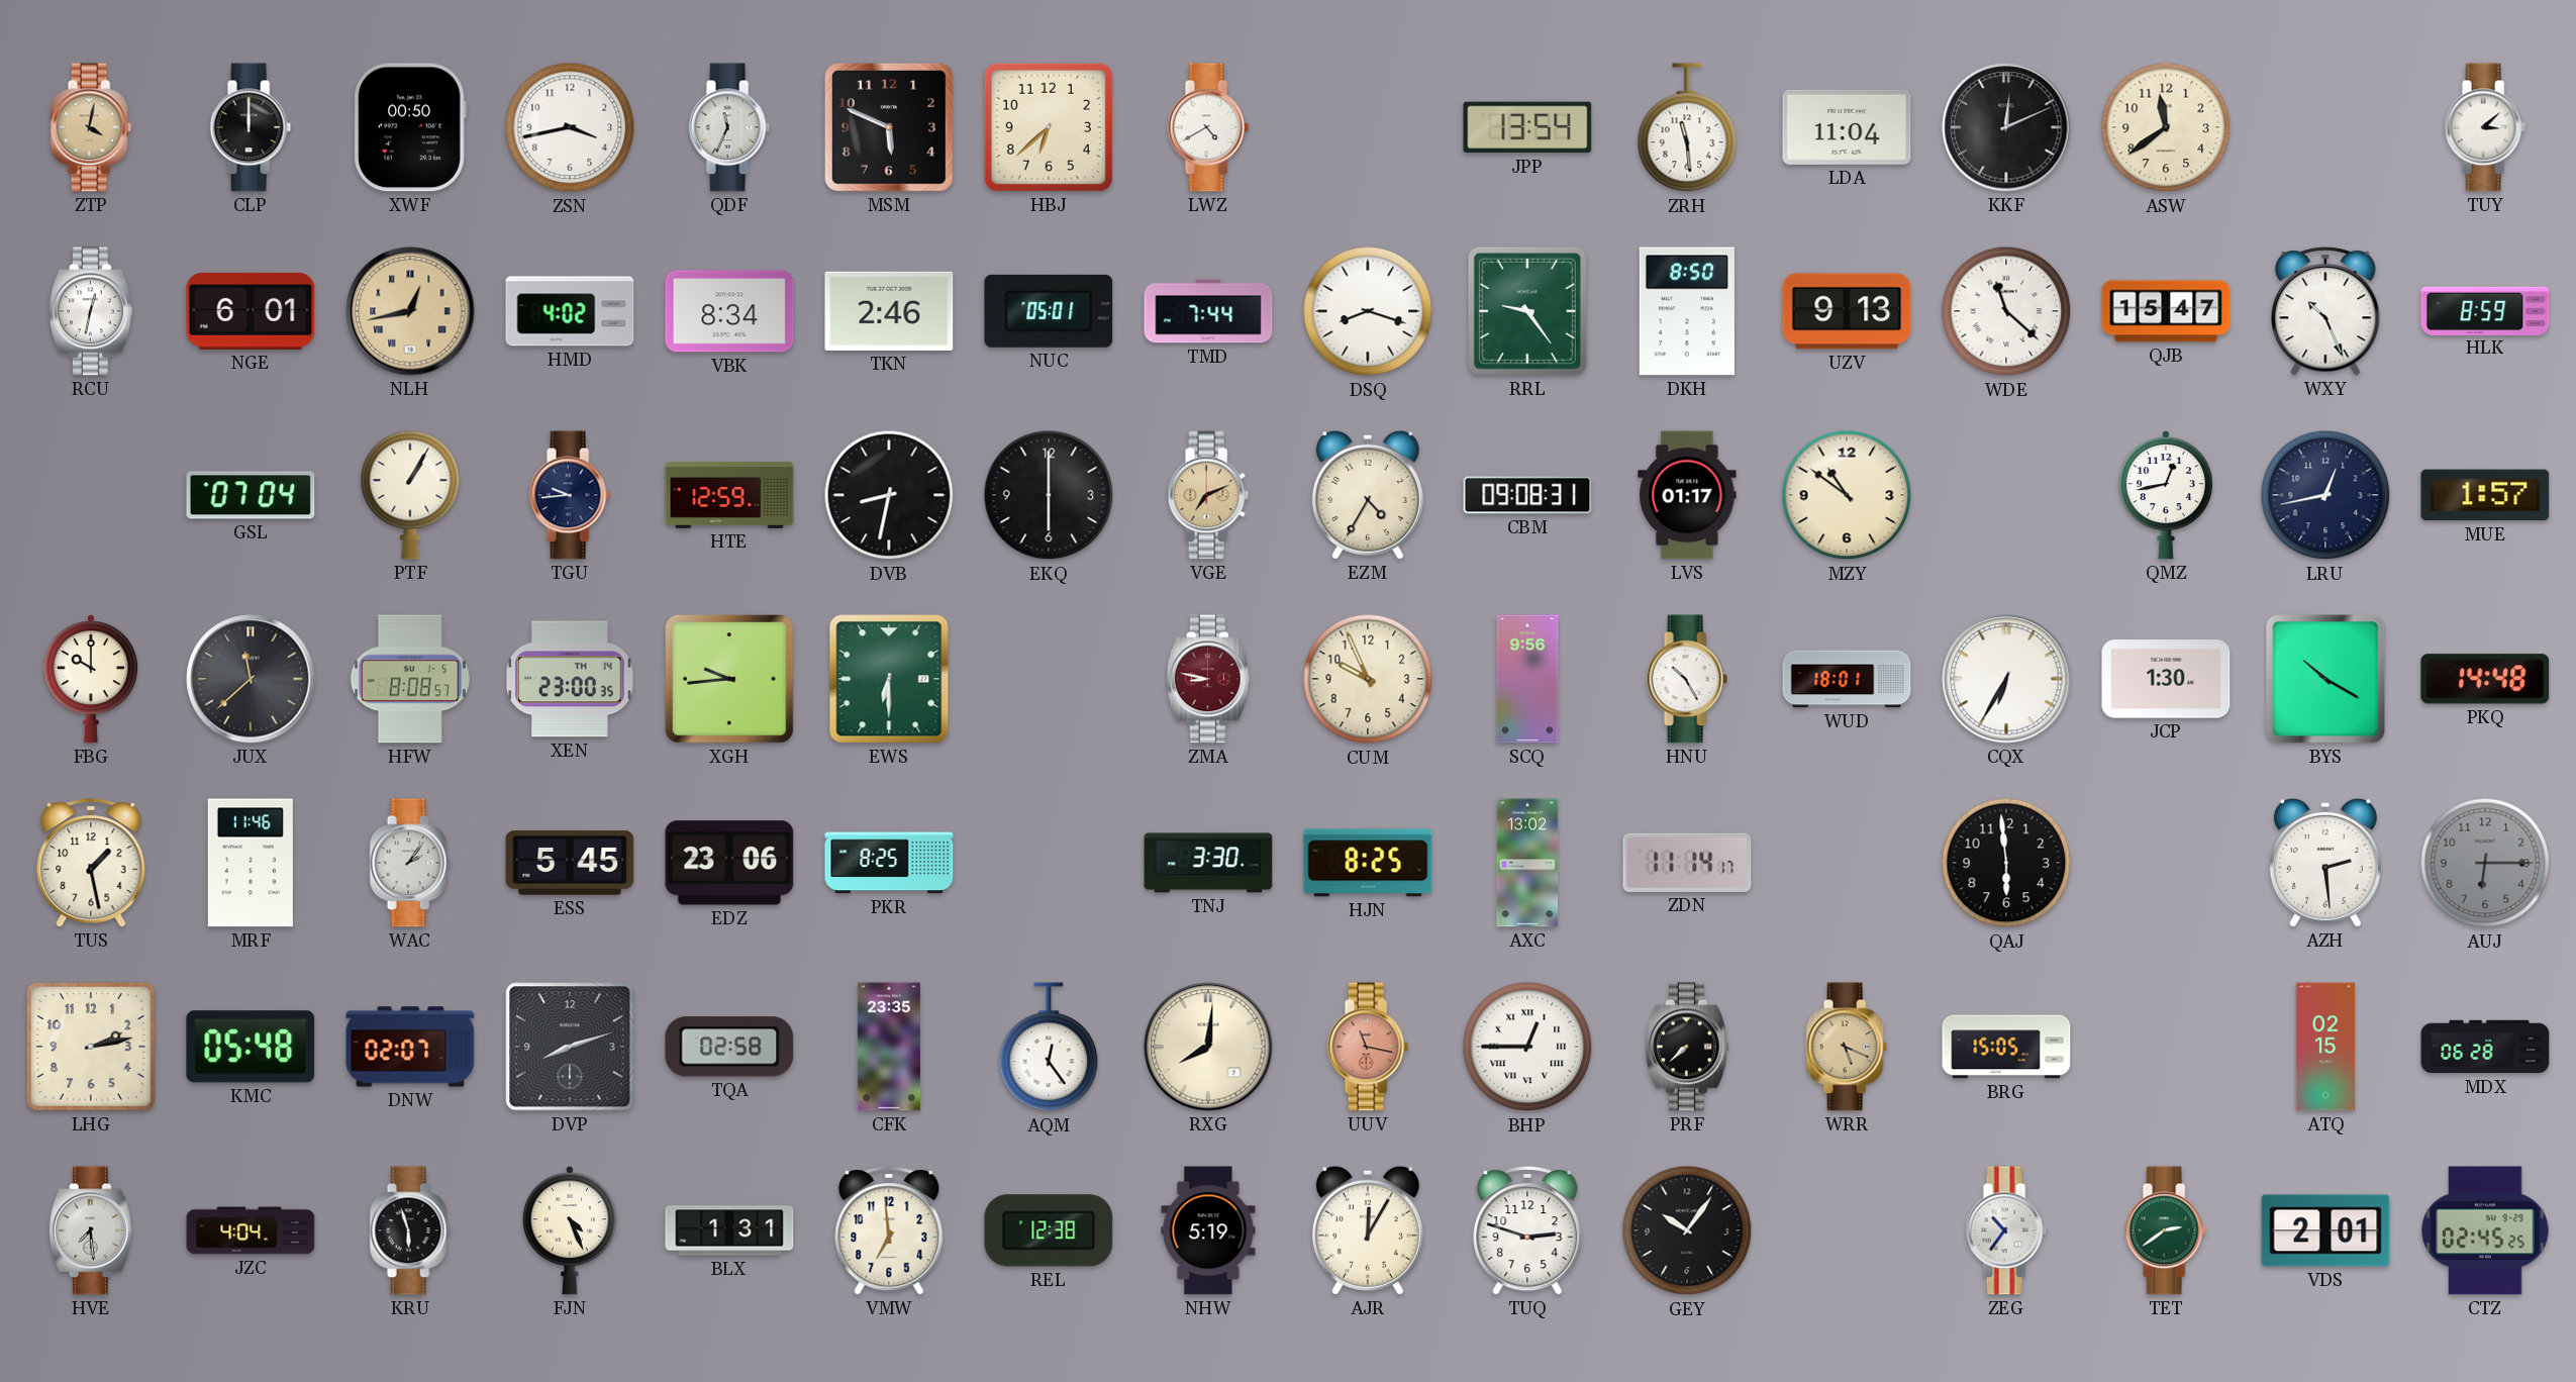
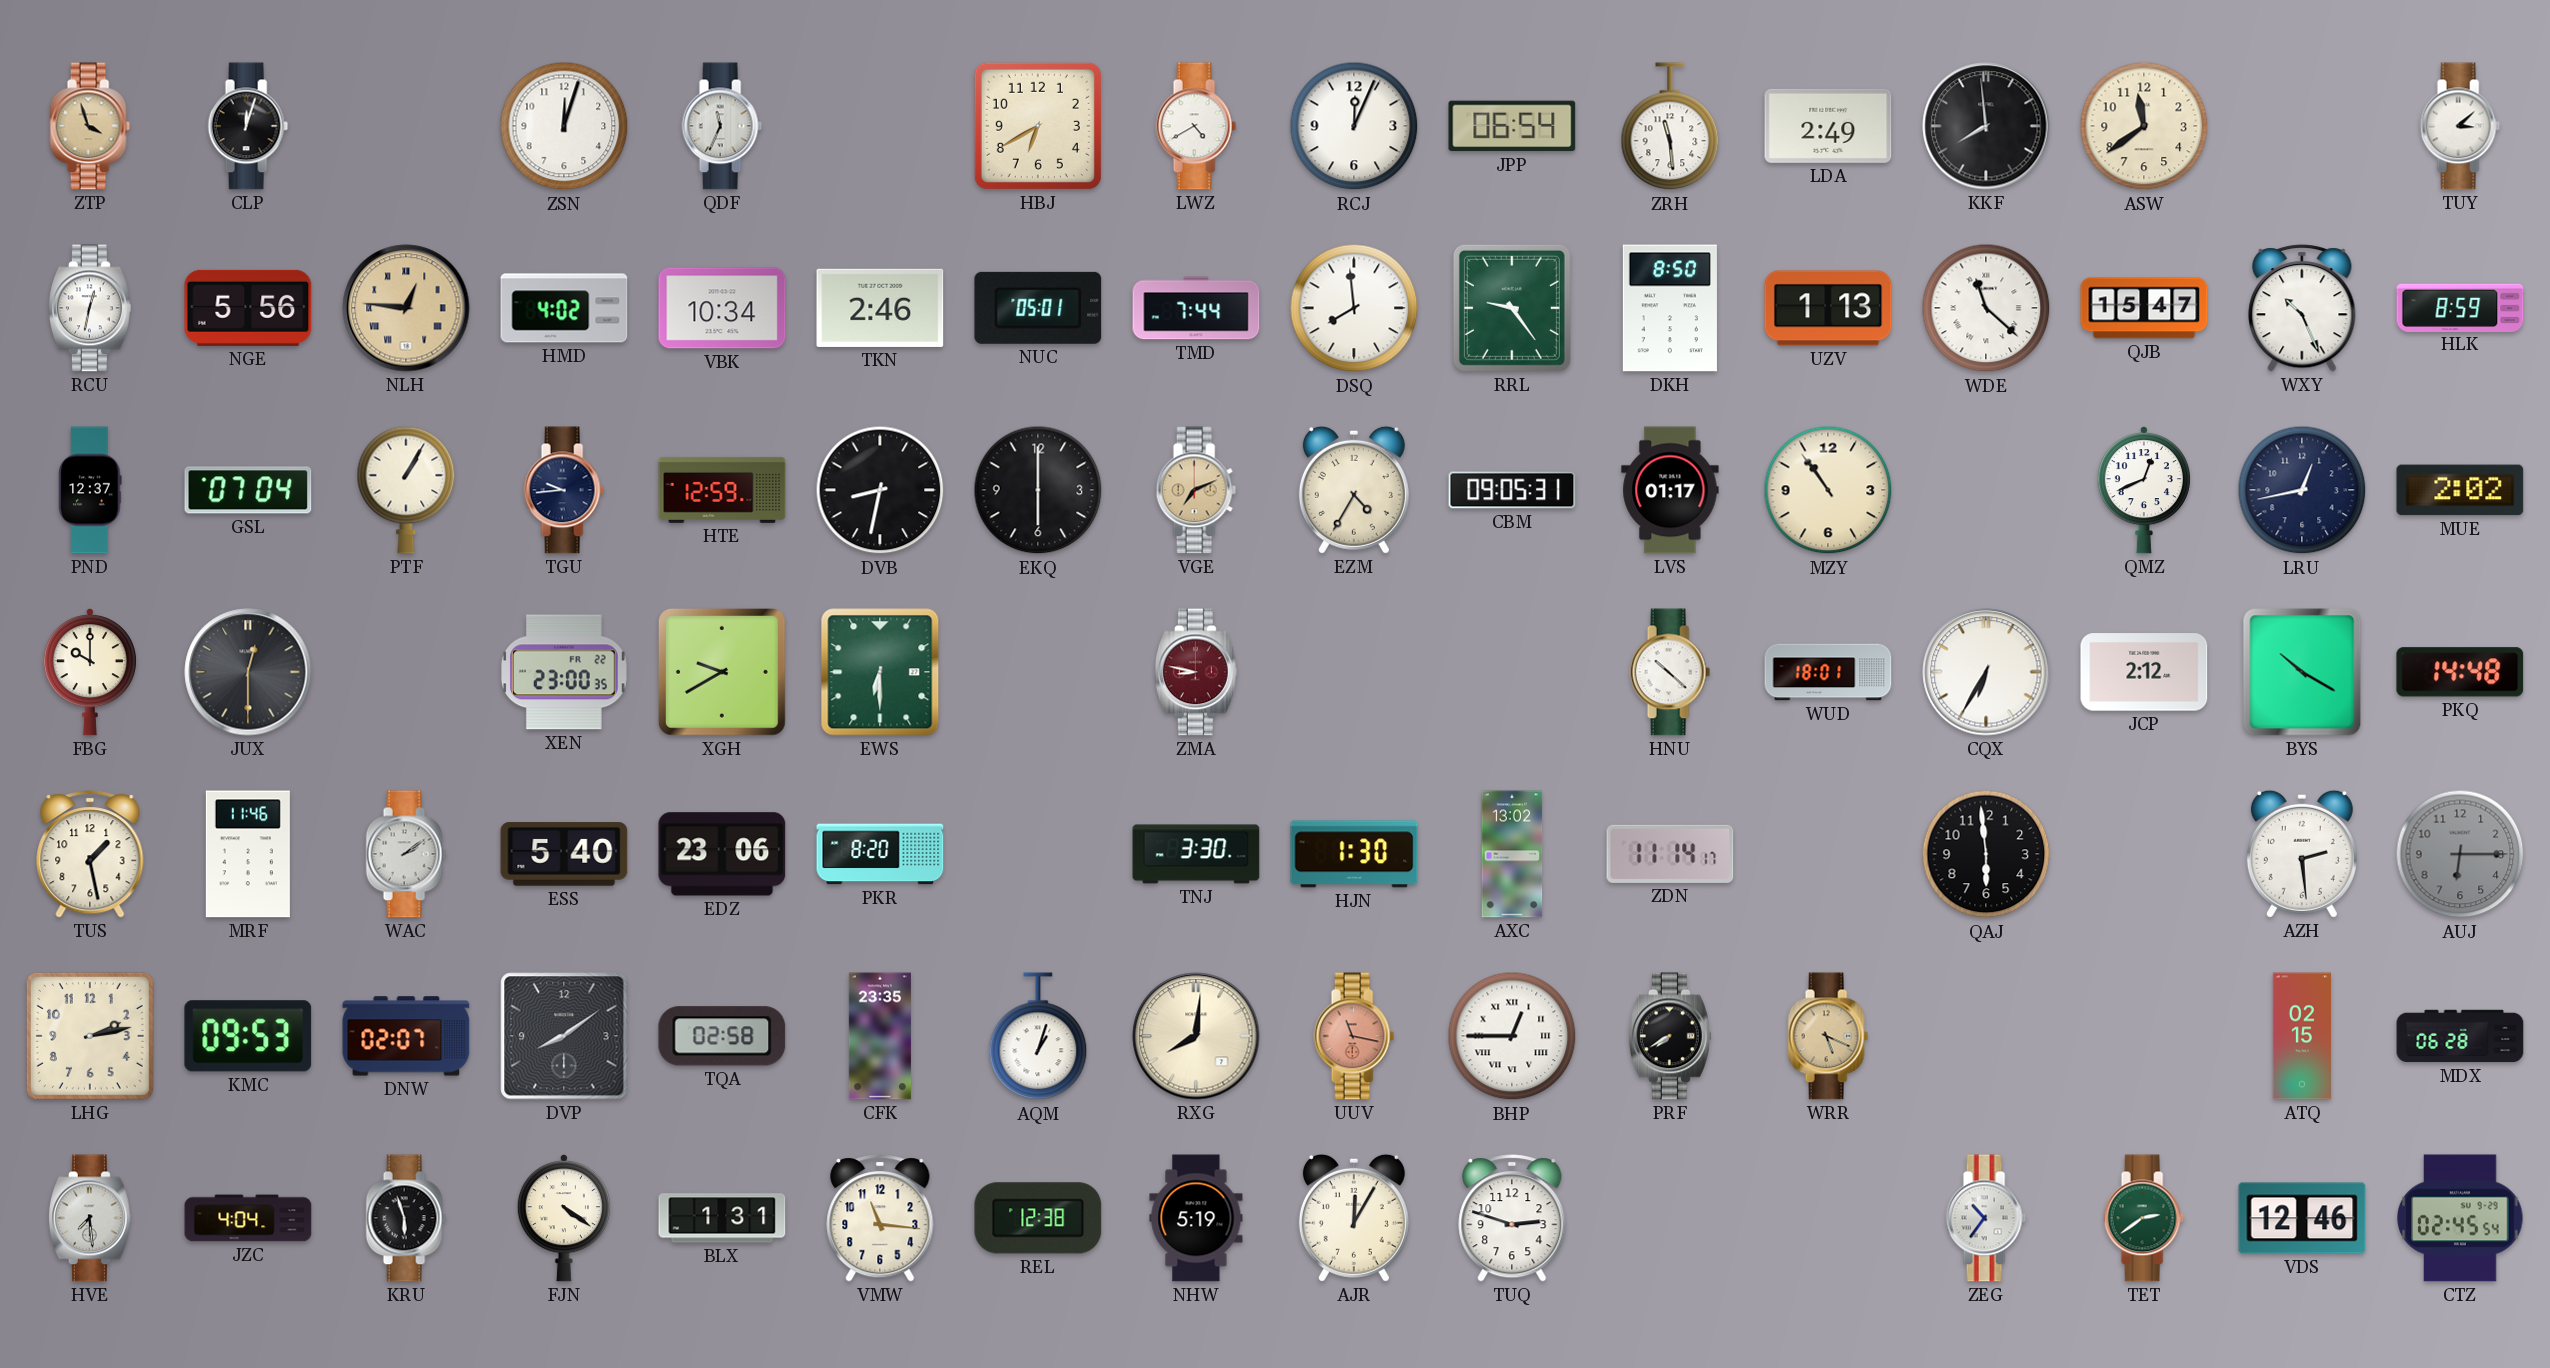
ZTP: 4:02 -> 3:57 (90, 126)
CLP: 12:00 -> 12:03 (248, 126)
XWF: 00:50 -> none (410, 127)
ZSN: 3:43 -> 12:03 (564, 126)
MSM: 5:49 -> none (889, 127)
HBJ: 6:38 -> 6:40 (1038, 126)
RCJ: none -> 12:04 (1354, 126)
JPP: 13:54 -> 06:54 (1512, 126)
LDA: 11:04 -> 2:49 (1828, 126)
KKF: 12:11 -> 7:59 (1986, 126)
NGE: 6:01 -> 5:56 (248, 308)
NLH: 12:43 -> 12:46 (406, 308)
VBK: 8:34 -> 10:34 (722, 308)
DSQ: 8:18 -> 7:59 (1354, 308)
UZV: 9:13 -> 1:13 (1828, 308)
PND: none -> 12:37 (90, 490)
CBM: 09:08 -> 09:05 (1512, 490)
MZY: 10:51 -> 10:54 (1828, 490)
QMZ: 12:43 -> 12:41 (2144, 490)
MUE: 1:57 -> 2:02 (2460, 490)
JUX: 11:38 -> 12:30 (248, 672)
HFW: 8:08 -> none (410, 679)
XEN date: TH 14 -> FR 22 (565, 672)
XGH: 9:44 -> 9:40 (722, 672)
CUM: 9:56 -> none (1368, 679)
SCQ: 9:56 -> none (1527, 679)
HNU: 10:25 -> 10:22 (1670, 672)
JCP: 1:30 -> 2:12 (2144, 672)
WAC: 2:06 -> 2:09 (406, 854)
ESS: 5:45 -> 5:40 (564, 854)
PKR: 8:25 -> 8:20 (880, 854)
HJN: 8:25 -> 1:30 (1354, 854)
KMC: 05:48 -> 09:53 (248, 1036)
DVP: 8:12 -> 8:09 (564, 1036)
AQM: 12:24 -> 1:03 (1038, 1037)
PRF: 7:38 -> 7:40 (1670, 1036)
BRG: 15:05 -> none (2006, 1047)
FJN: 4:26 -> 4:21 (564, 1218)
VMW: 6:59 -> 11:16 (880, 1218)
GEY: 10:06 -> none (1687, 1230)
VDS: 2:01 -> 12:46 (2302, 1218)
CTZ: 02:45:25 -> 02:45:54 (2460, 1218)
